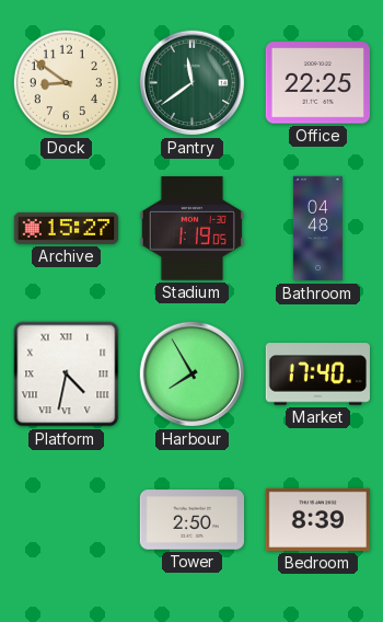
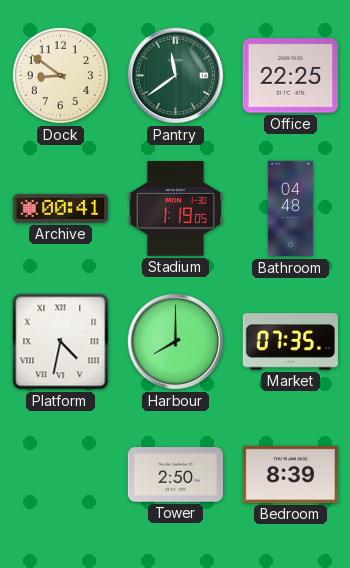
Archive: 15:27 -> 00:41 (60, 208)
Harbour: 7:55 -> 8:00 (176, 342)
Market: 17:40 -> 07:35 (290, 342)
